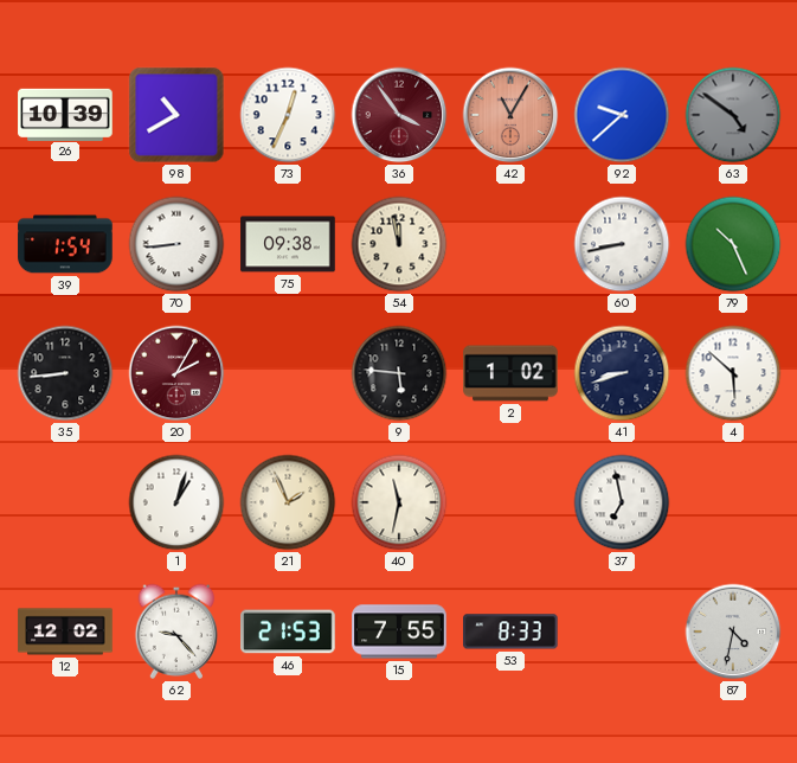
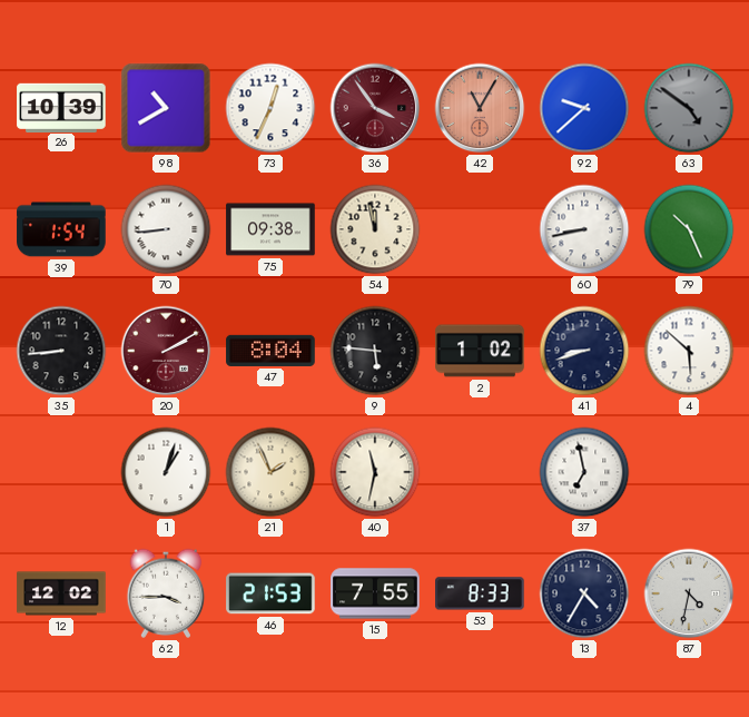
20: 2:05 -> 2:10 (166, 351)
47: none -> 8:04 (270, 351)
62: 9:23 -> 3:45 (166, 593)
13: none -> 4:35 (584, 593)
